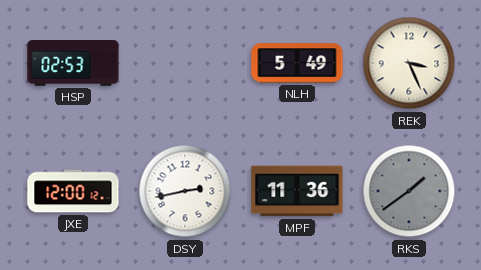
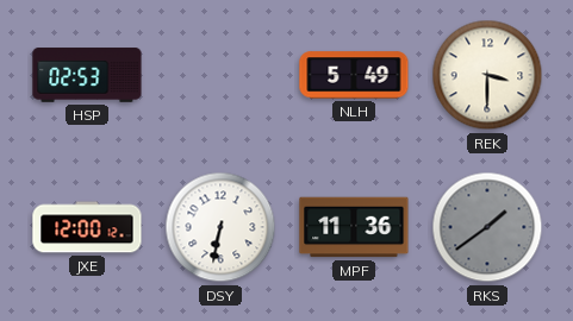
REK: 3:26 -> 3:30 (487, 75)
DSY: 2:43 -> 6:32 (220, 227)
